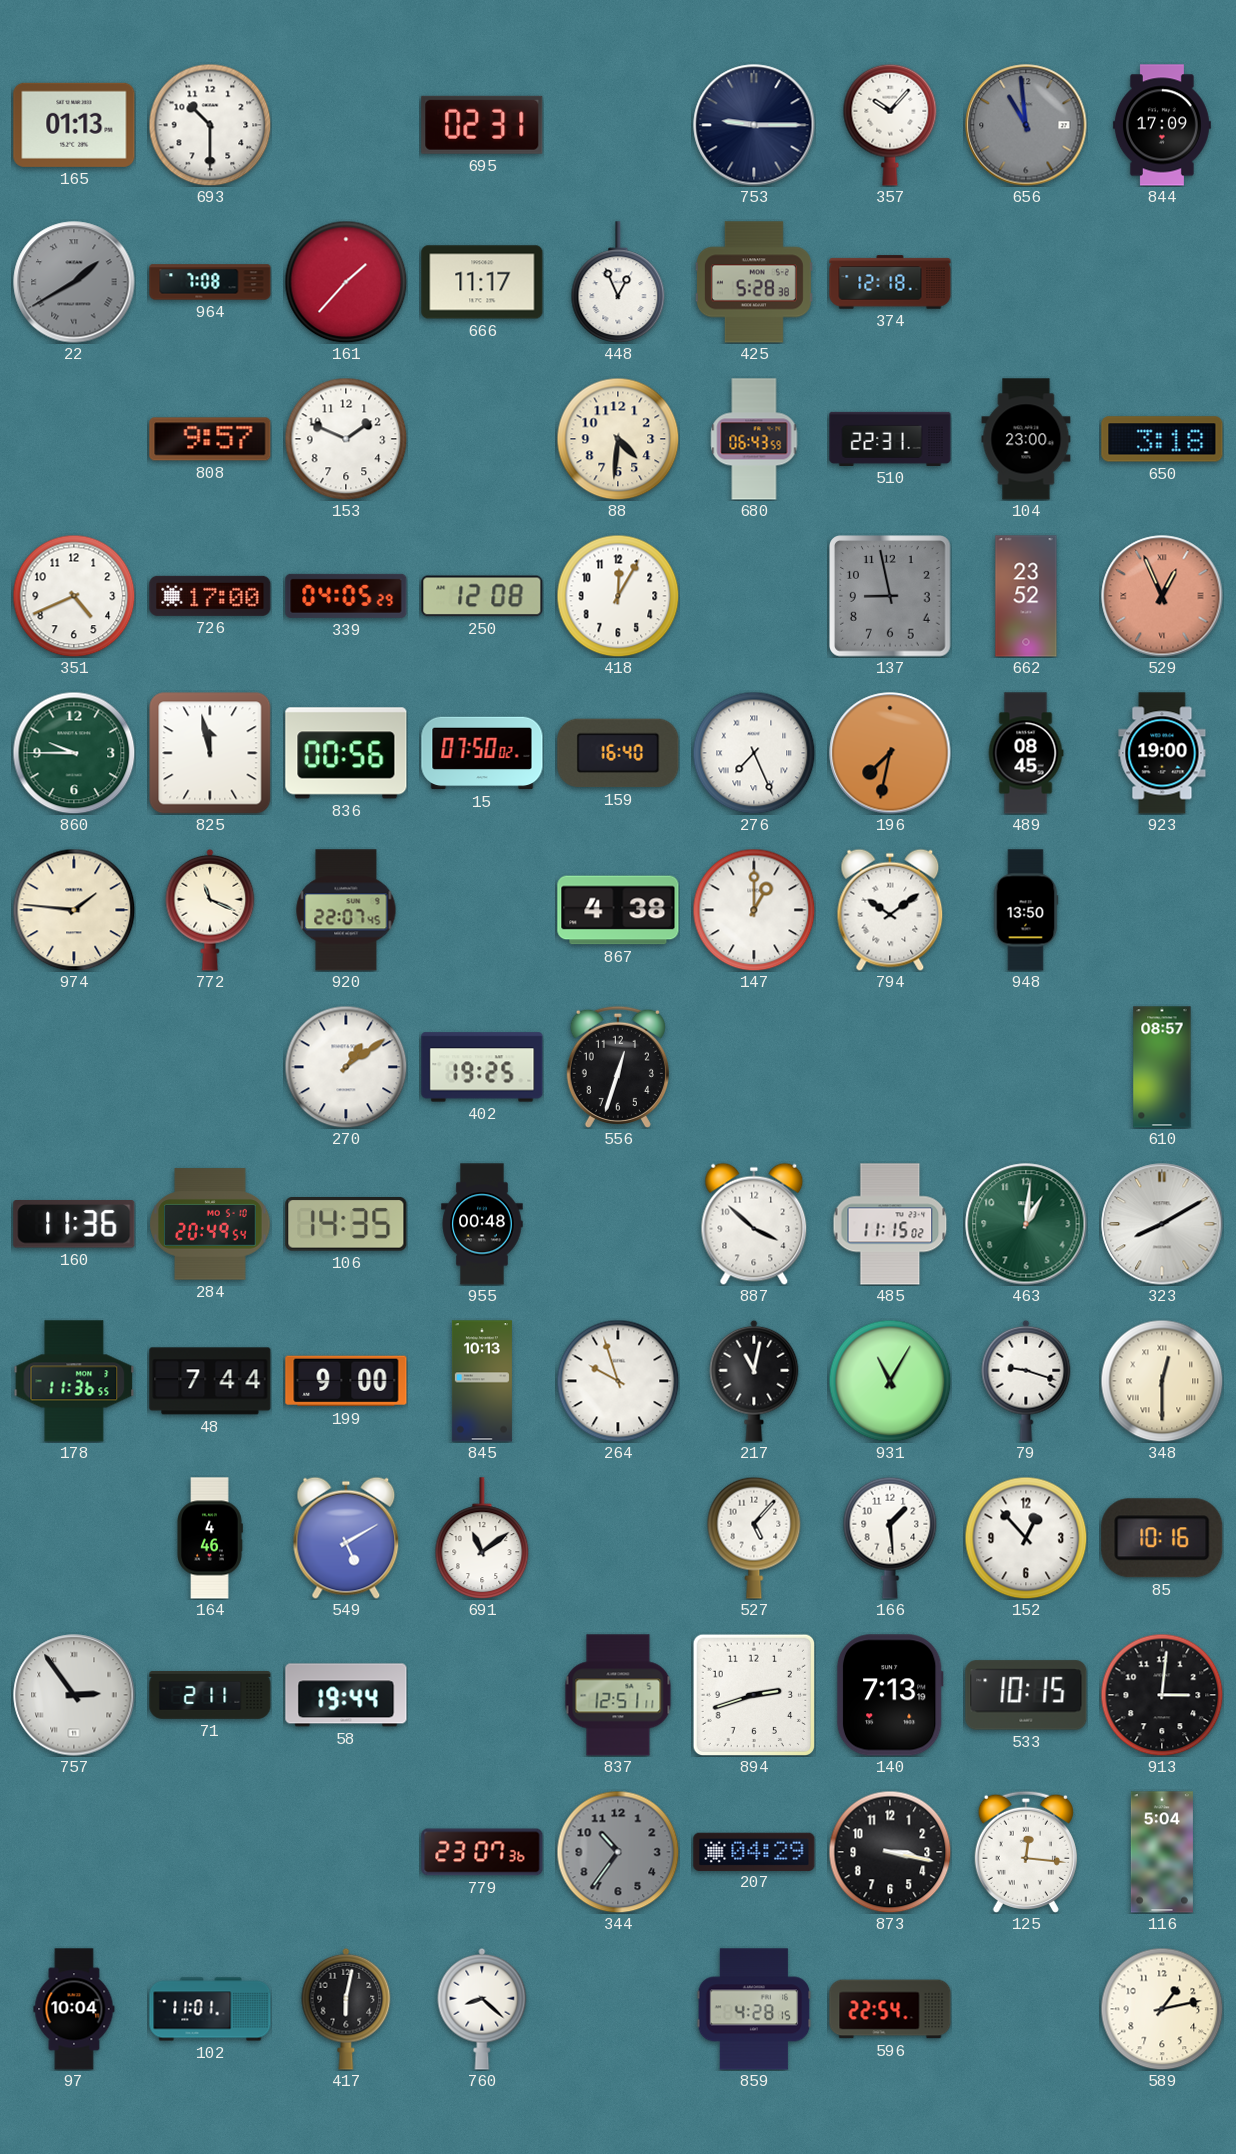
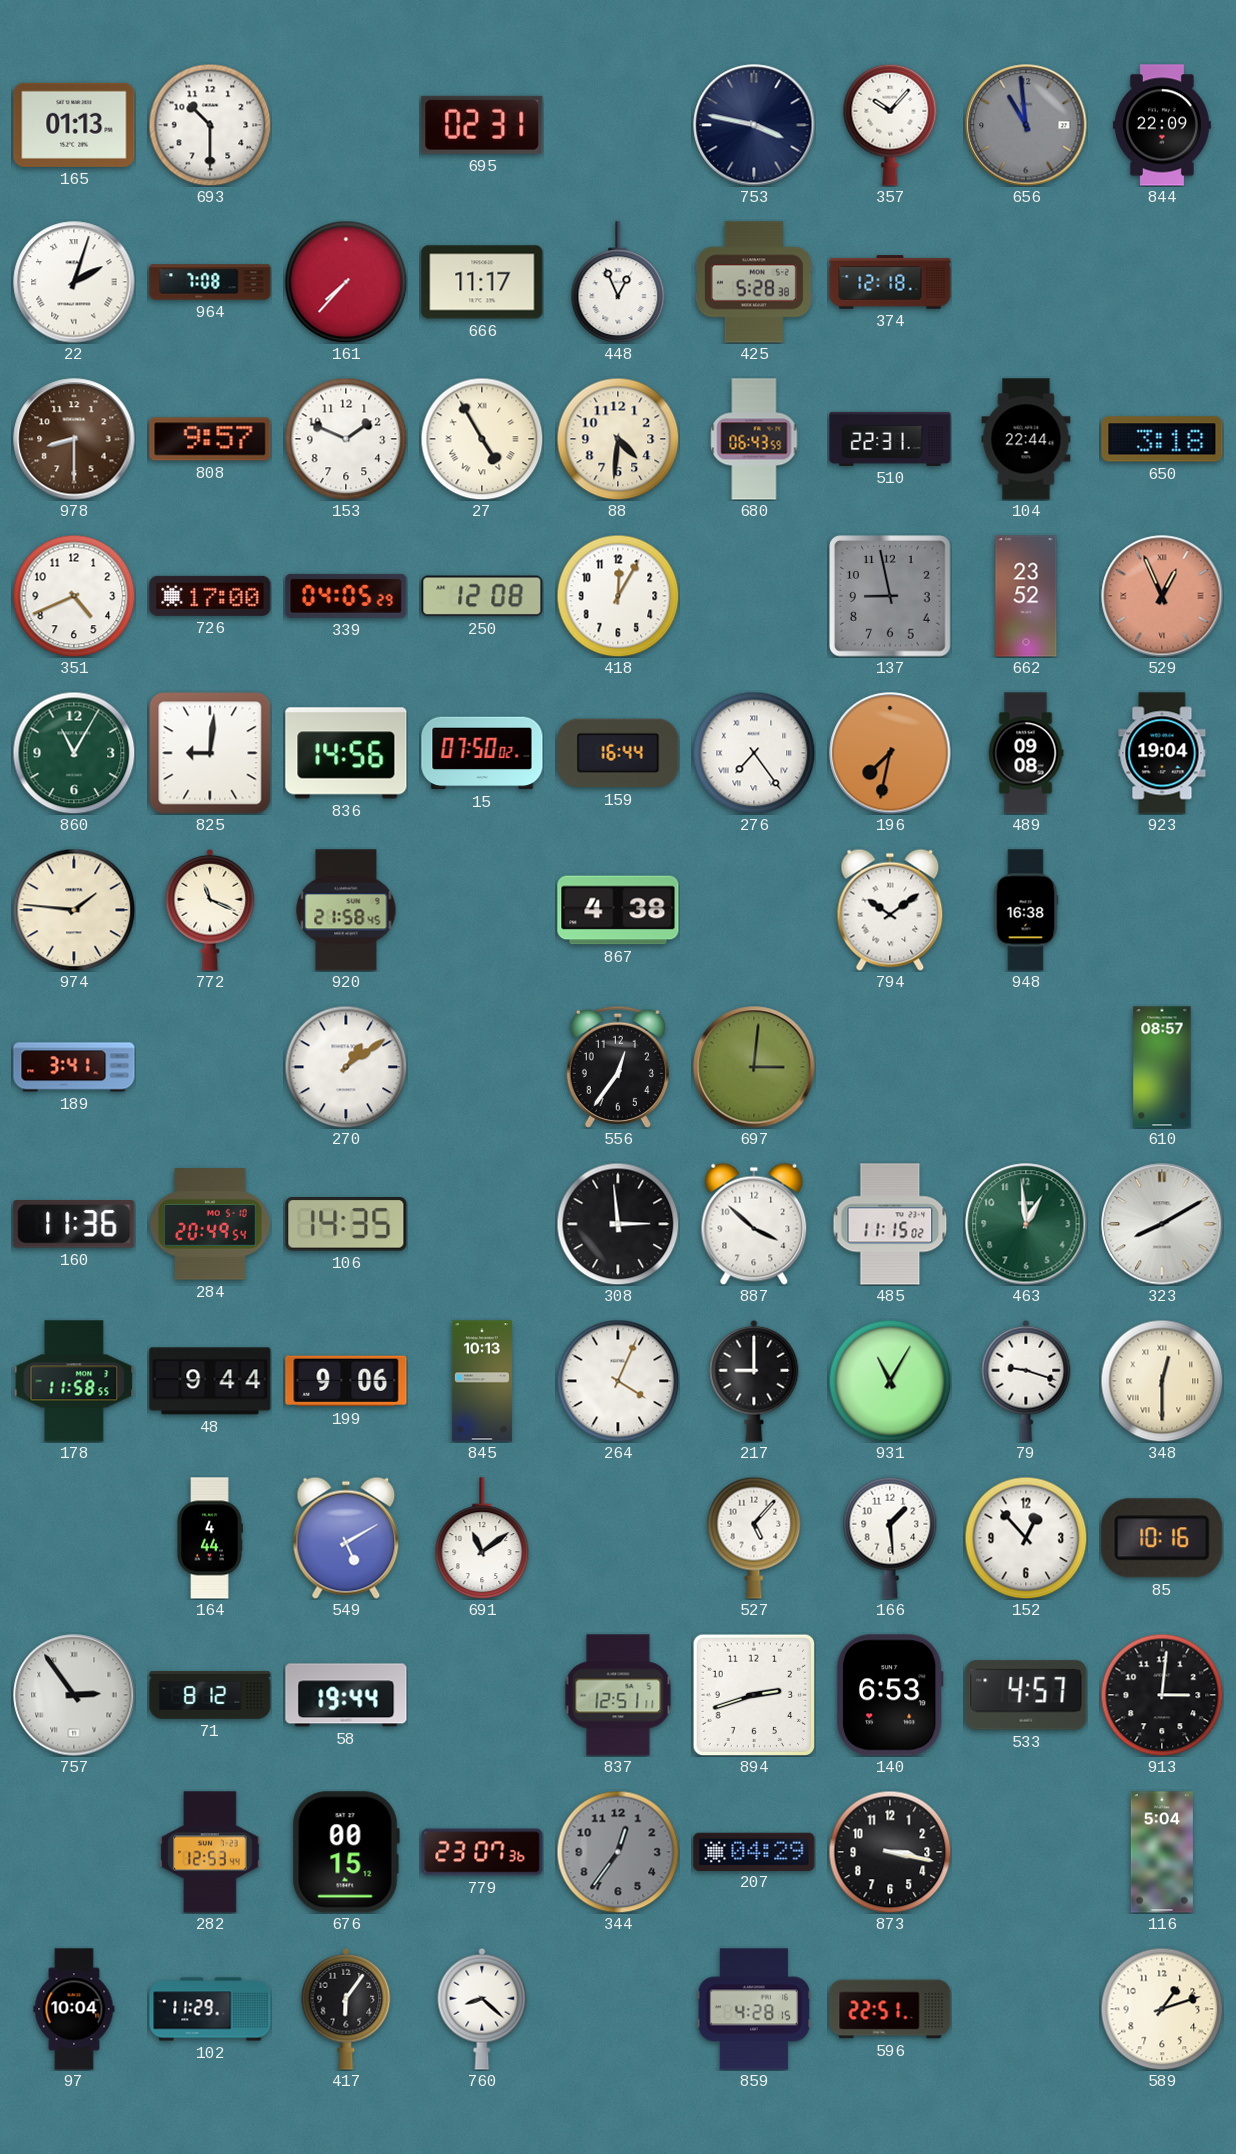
753: 9:15 -> 3:47 (754, 125)
844: 17:09 -> 22:09 (1162, 125)
22: 1:40 -> 2:03 (74, 282)
22 dial: grey -> white (74, 282)
161: 1:37 -> 7:37 (346, 282)
978: none -> 8:30 (74, 439)
27: none -> 4:55 (482, 439)
104: 23:00 -> 22:44 (1026, 439)
860: 9:45 -> 11:05 (74, 753)
825: 11:58 -> 9:01 (210, 753)
836: 00:56 -> 14:56 (346, 753)
159: 16:40 -> 16:44 (618, 753)
276: 7:26 -> 7:24 (754, 753)
489: 08:45 -> 09:08 (1026, 753)
923: 19:00 -> 19:04 (1162, 753)
920: 22:07 -> 21:58 (346, 910)
147: 1:00 -> none (754, 910)
948: 13:50 -> 16:38 (1026, 910)
189: none -> 3:41 (74, 1067)
402: 19:25 -> none (482, 1067)
556: 12:33 -> 12:36 (618, 1067)
697: none -> 3:01 (754, 1067)
955: 00:48 -> none (482, 1224)
308: none -> 2:59 (618, 1224)
463: 1:01 -> 12:59 (1026, 1224)
178: 11:36 -> 11:58 (74, 1381)
48: 7:44 -> 9:44 (210, 1381)
199: 9:00 -> 9:06 (346, 1381)
264: 9:57 -> 4:04 (618, 1381)
217: 11:02 -> 9:00 (754, 1381)
164: 4:46 -> 4:44 (210, 1538)
71: 2:11 -> 8:12 (210, 1696)
140: 7:13 -> 6:53 (890, 1695)
533: 10:15 -> 4:57 (1026, 1695)
282: none -> 12:53 (210, 1852)
676: none -> 00:15 (346, 1852)
344: 10:36 -> 12:36 (618, 1852)
125: 12:16 -> none (1026, 1852)
102: 11:01 -> 11:29 (210, 2009)
417: 6:02 -> 6:06 (346, 2009)
596: 22:54 -> 22:51 (890, 2009)
589: 1:13 -> 1:12 (1162, 2009)
